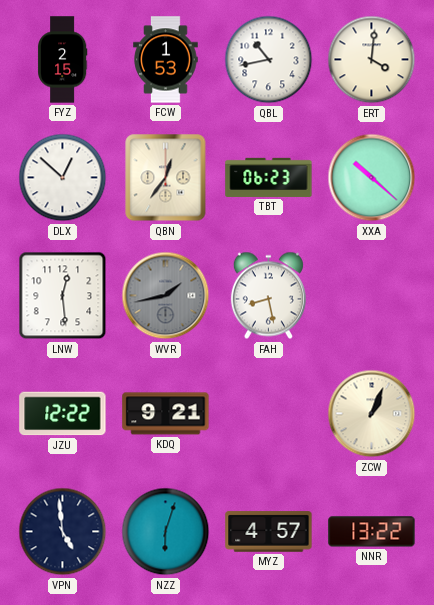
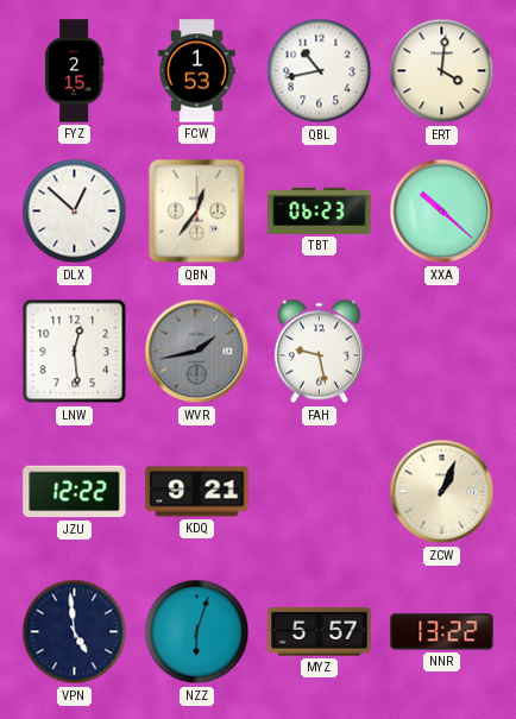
FAH: 8:28 -> 9:28 (319, 352)
MYZ: 4:57 -> 5:57 (320, 632)
